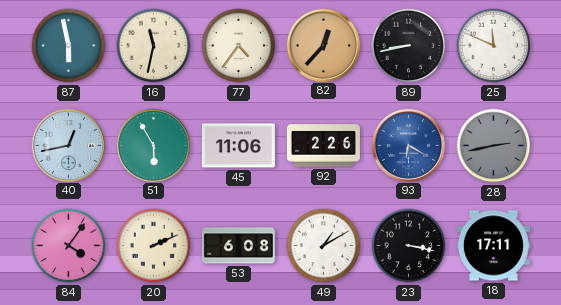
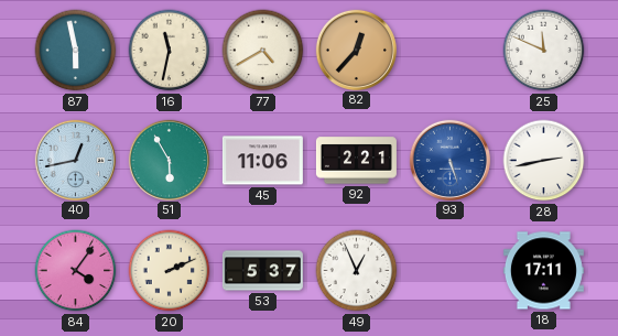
77: 4:36 -> 4:40 (263, 51)
89: 8:43 -> none (409, 46)
92: 2:26 -> 2:21 (356, 161)
93: 6:20 -> 5:27 (449, 160)
28 dial: grey -> white (544, 161)
53: 6:08 -> 5:37 (262, 271)
49: 1:10 -> 12:56 (357, 271)
23: 3:17 -> none (409, 246)
